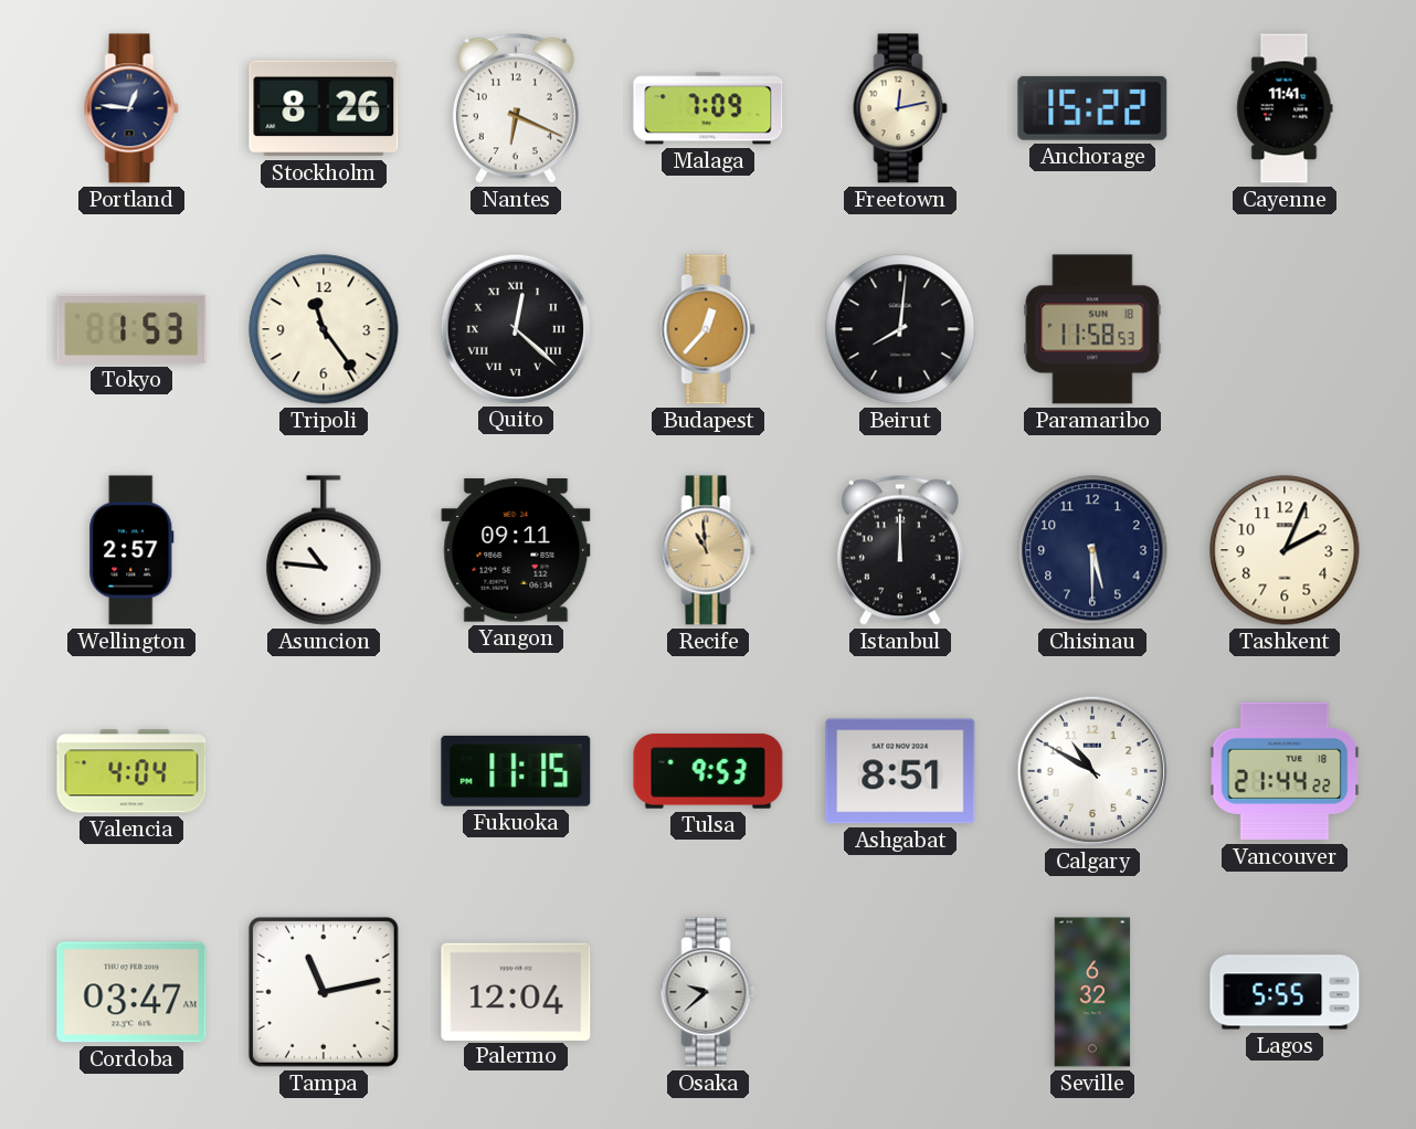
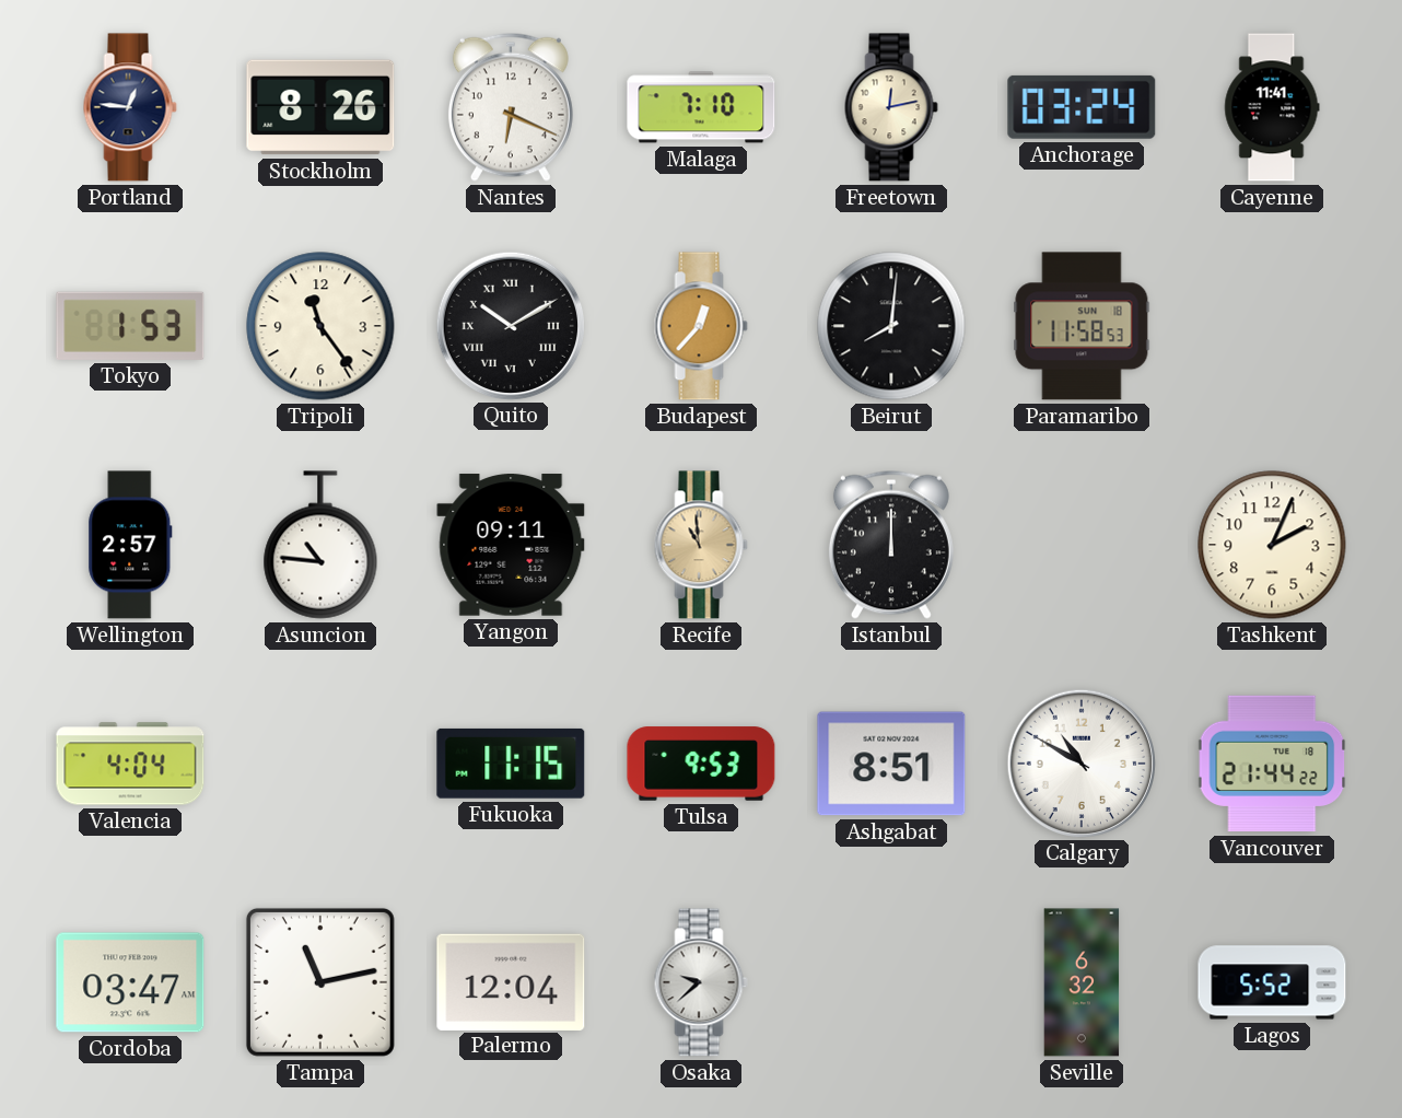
Malaga: 7:09 -> 7:10 (701, 107)
Anchorage: 15:22 -> 03:24 (1082, 107)
Quito: 12:22 -> 10:10 (510, 325)
Chisinau: 5:30 -> none (1092, 550)
Lagos: 5:55 -> 5:52 (1272, 982)
